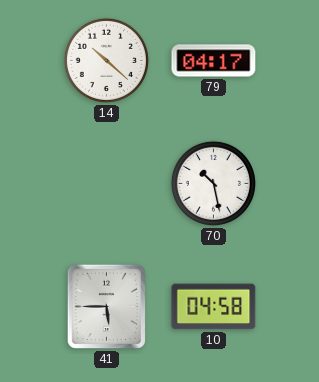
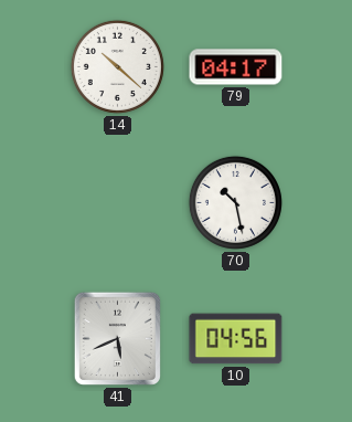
41: 5:45 -> 5:41 (117, 338)
10: 04:58 -> 04:56 (236, 339)
